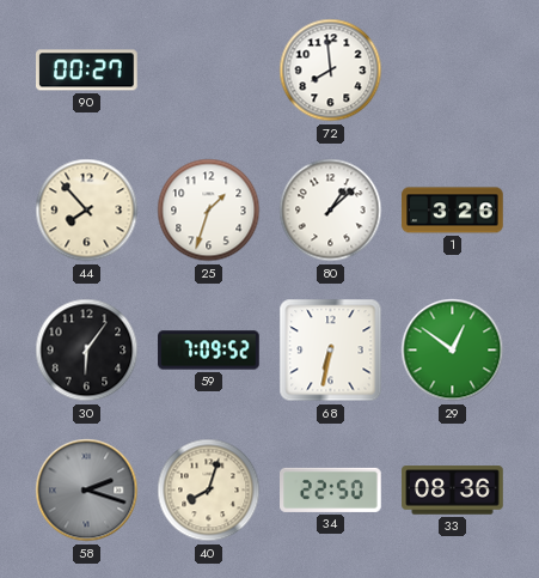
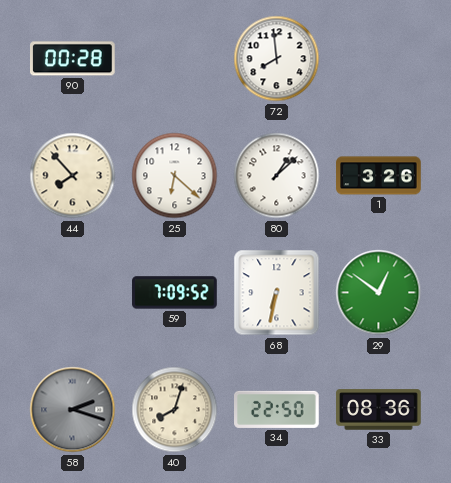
90: 00:27 -> 00:28 (73, 59)
25: 1:33 -> 6:22 (175, 176)
30: 6:06 -> none (87, 351)
